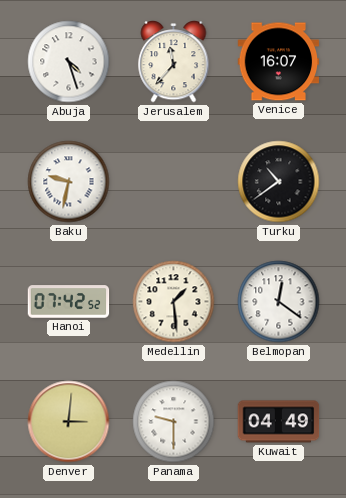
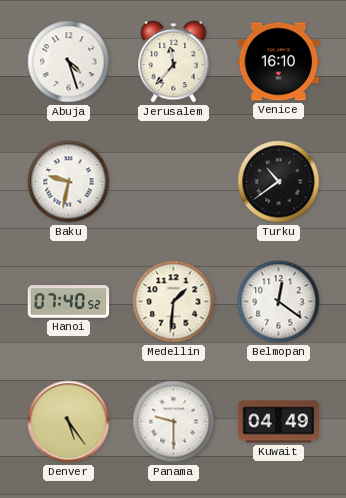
Venice: 16:07 -> 16:10 (279, 62)
Hanoi: 07:42 -> 07:40 (69, 302)
Medellin: 1:29 -> 1:31 (174, 302)
Denver: 3:01 -> 5:24 (69, 422)
